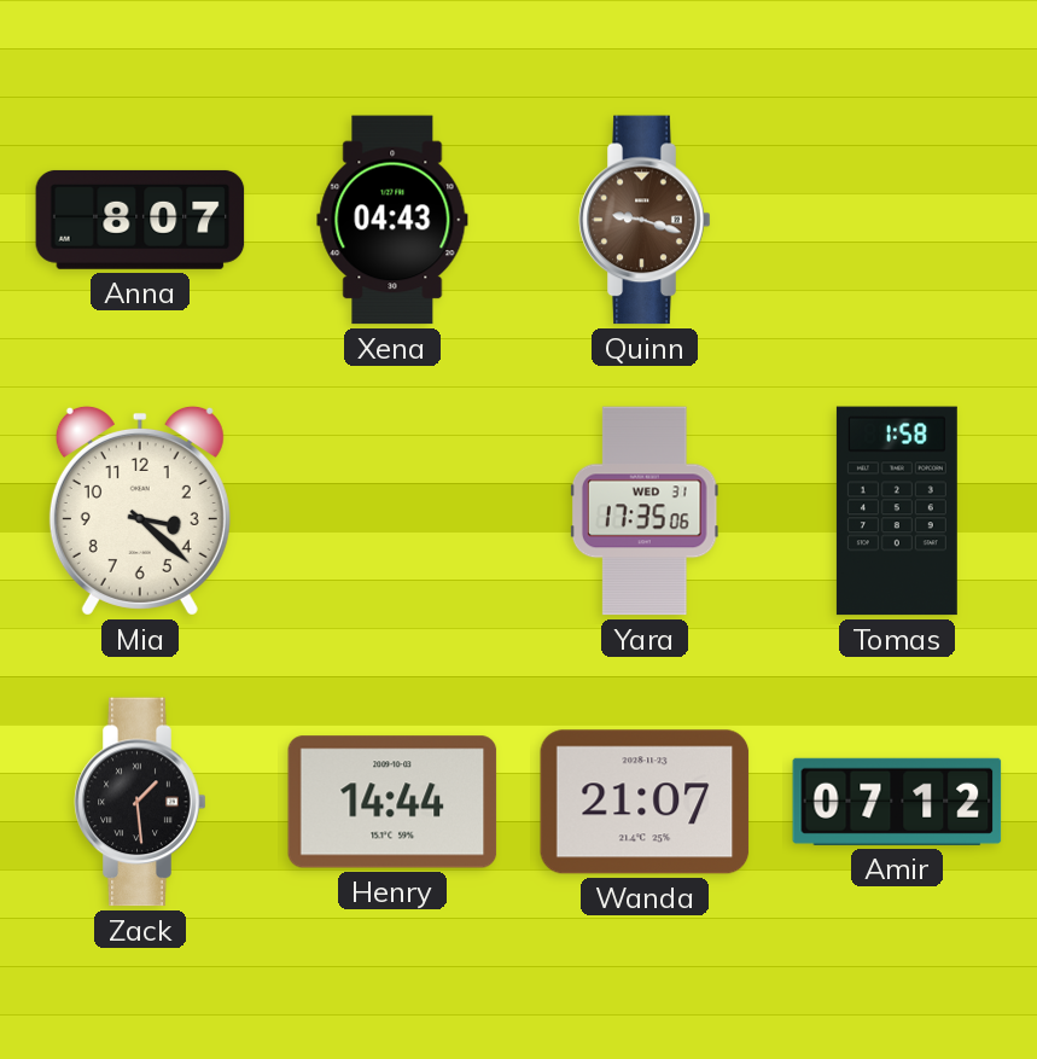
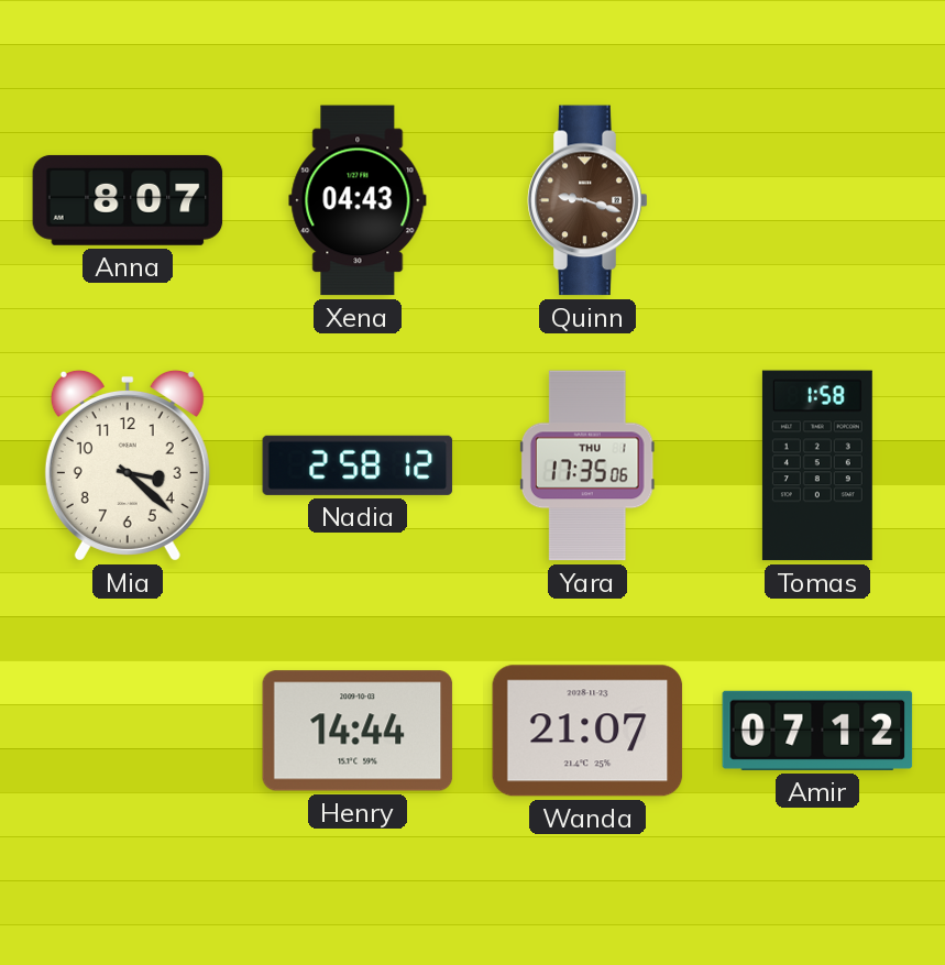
Nadia: none -> 2:58 (358, 465)
Yara date: WED 31 -> THU 1 (587, 465)
Zack: 1:29 -> none (140, 802)
